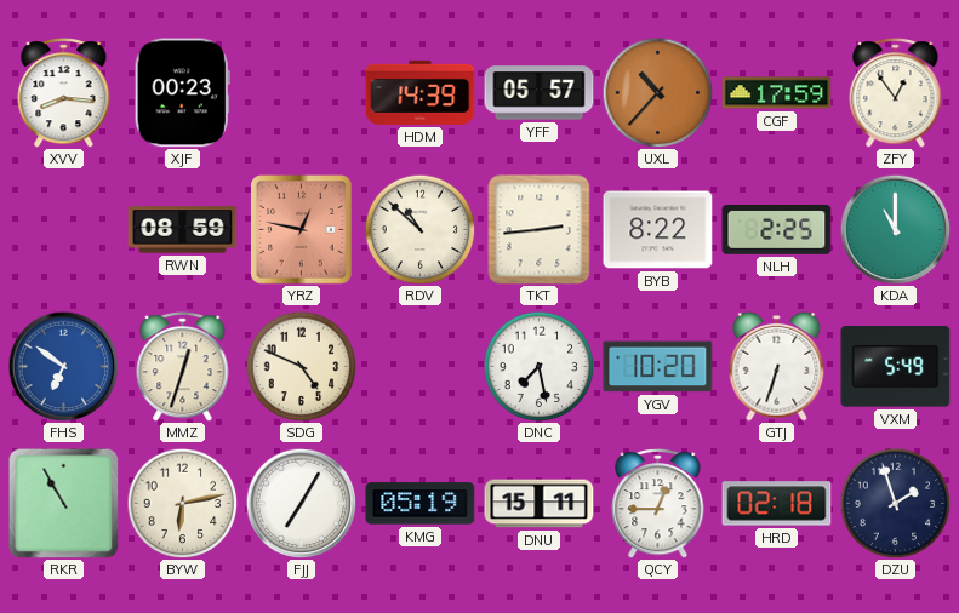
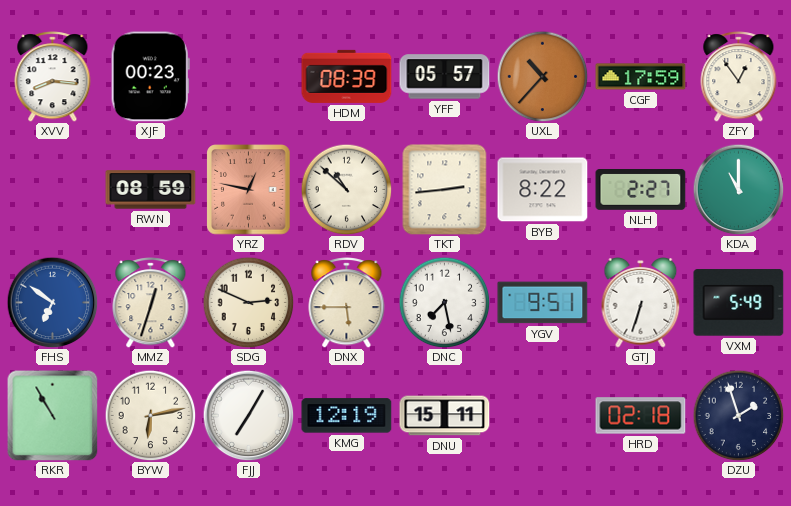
HDM: 14:39 -> 08:39 (347, 76)
NLH: 2:25 -> 2:27 (641, 190)
SDG: 4:49 -> 2:49 (248, 302)
DNX: none -> 5:45 (347, 303)
YGV: 10:20 -> 9:51 (543, 303)
KMG: 05:19 -> 12:19 (347, 416)
QCY: 12:45 -> none (658, 504)
